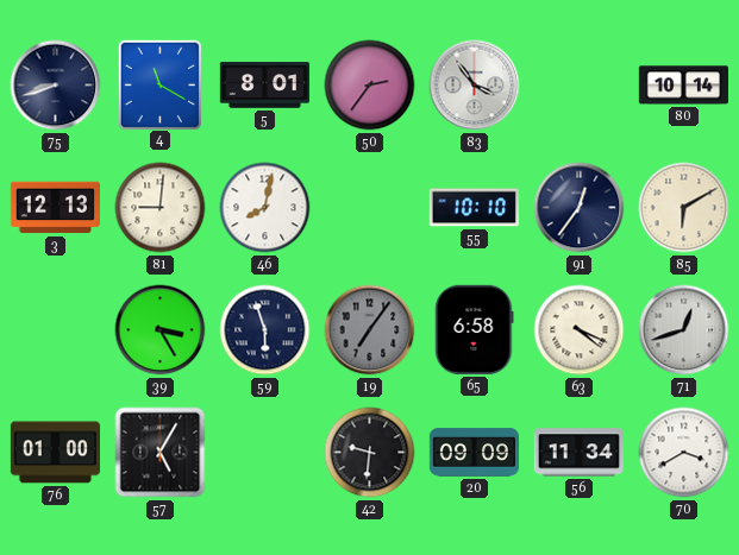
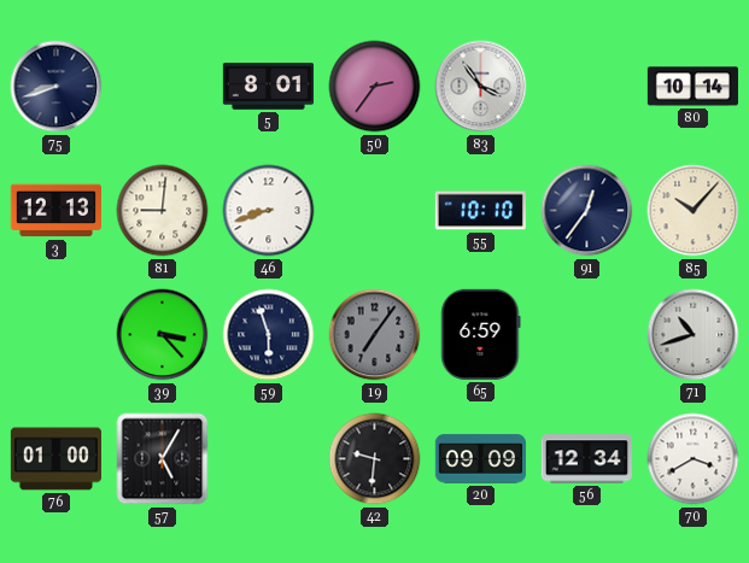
4: 11:20 -> none (159, 84)
46: 8:02 -> 8:42 (269, 211)
85: 6:10 -> 10:07 (694, 211)
39: 3:25 -> 3:23 (163, 335)
65: 6:58 -> 6:59 (481, 334)
63: 4:19 -> none (580, 330)
71: 12:42 -> 10:42 (694, 335)
56: 11:34 -> 12:34 (586, 459)
